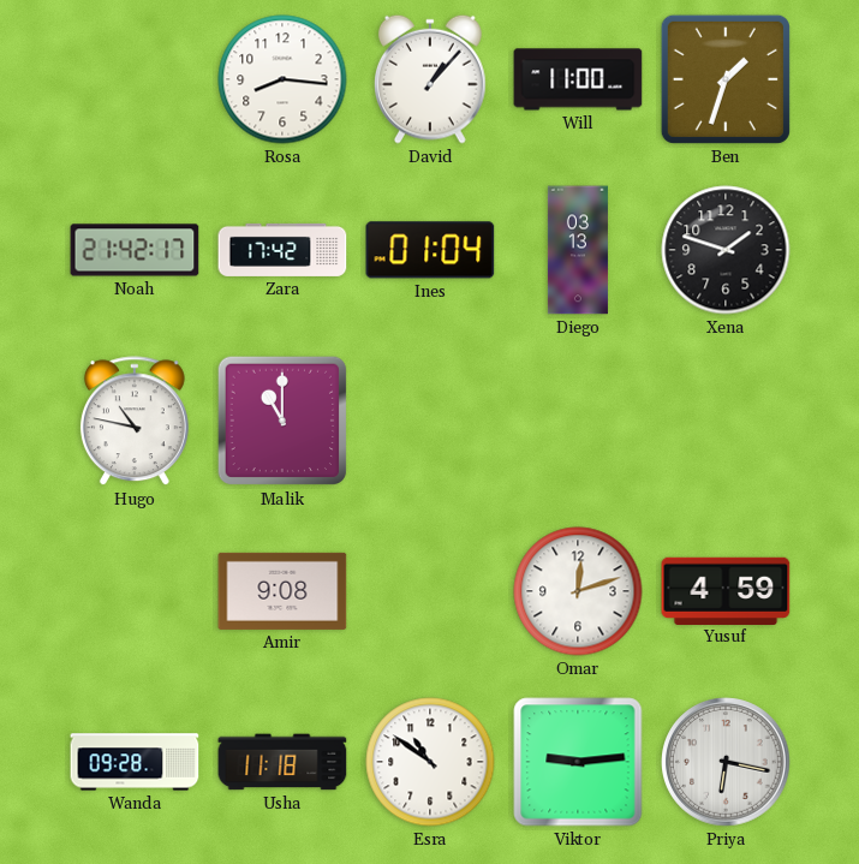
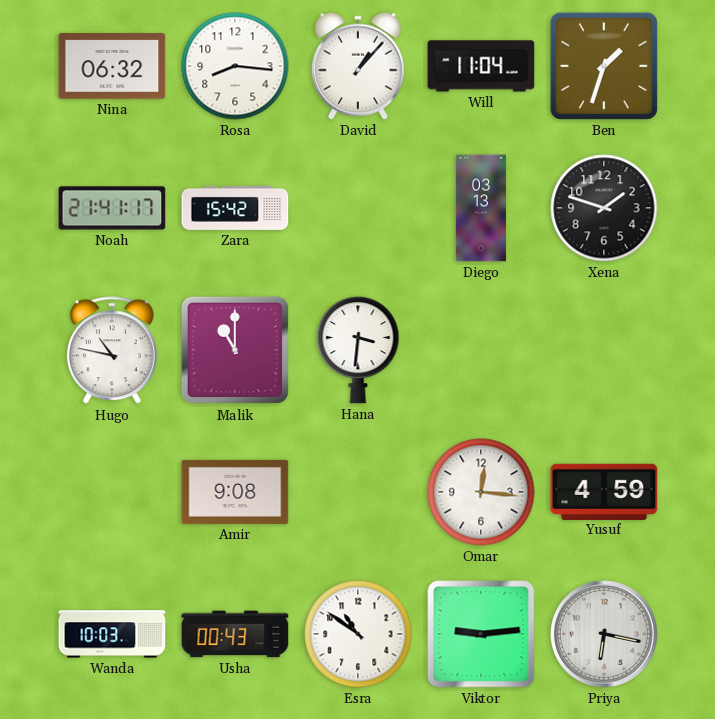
Nina: none -> 06:32 (112, 66)
Will: 11:00 -> 11:04 (481, 66)
Noah: 21:42 -> 21:41 (112, 208)
Zara: 17:42 -> 15:42 (235, 208)
Ines: 01:04 -> none (430, 250)
Hana: none -> 3:31 (358, 350)
Omar: 12:12 -> 12:16 (481, 492)
Wanda: 09:28 -> 10:03 (112, 634)
Usha: 11:18 -> 00:43 (235, 634)
